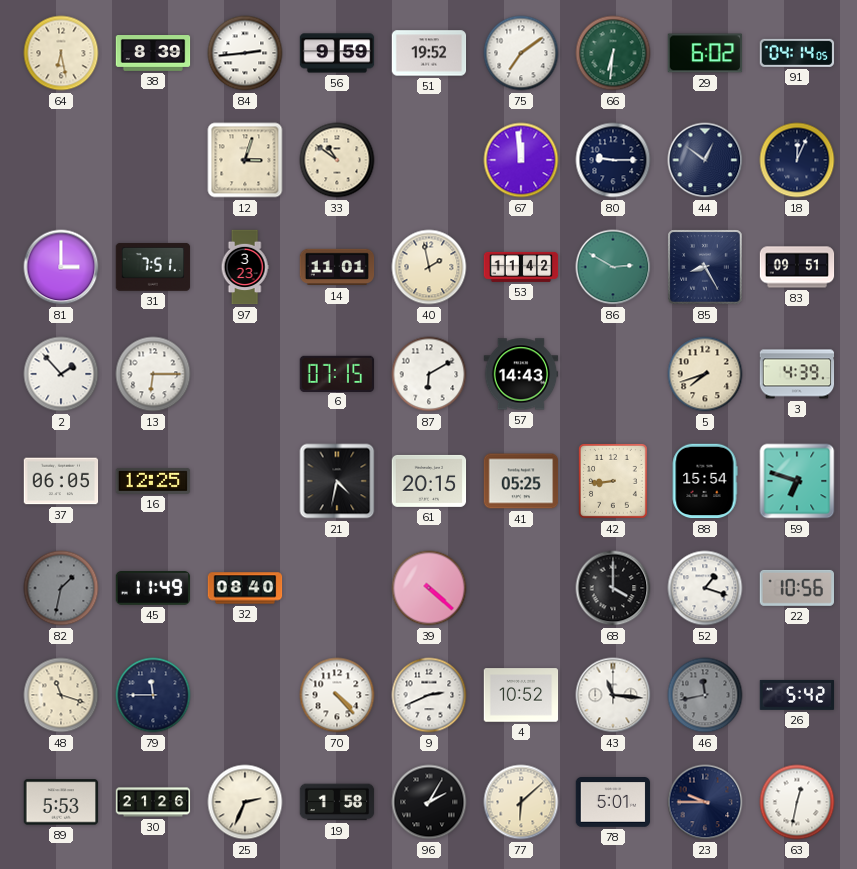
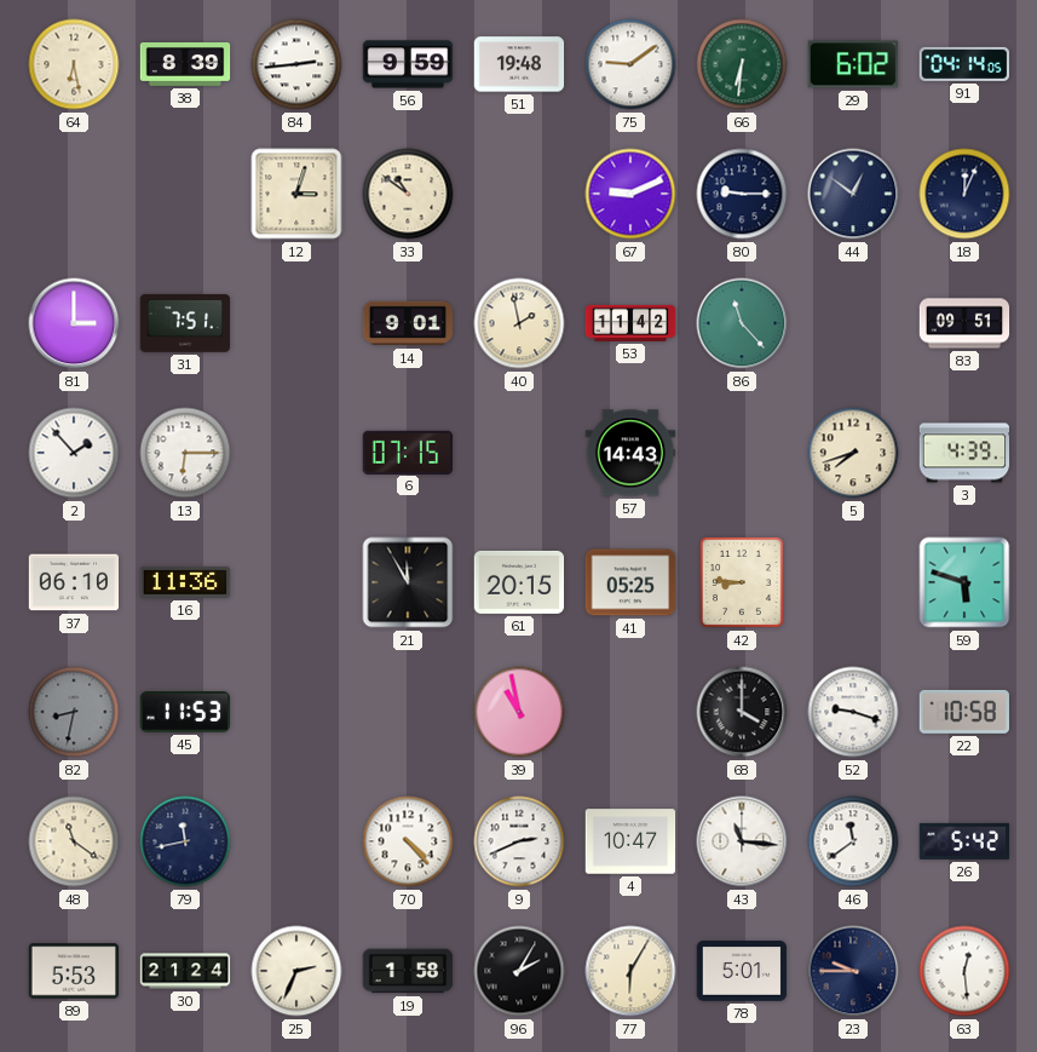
51: 19:52 -> 19:48 (519, 64)
75: 7:09 -> 9:09 (630, 64)
67: 11:59 -> 9:11 (630, 194)
97: 3:23 -> none (245, 267)
14: 11:01 -> 9:01 (408, 323)
86: 2:50 -> 11:23 (742, 323)
85: 8:25 -> none (705, 267)
87: 6:10 -> none (429, 374)
37: 06:05 -> 06:10 (74, 582)
16: 12:25 -> 11:36 (185, 582)
21: 4:32 -> 11:55 (408, 582)
42: 8:44 -> 8:46 (742, 582)
88: 15:54 -> none (705, 481)
59: 6:48 -> 5:48 (964, 582)
82: 1:32 -> 8:32 (74, 712)
45: 11:49 -> 11:53 (185, 713)
32: 08:40 -> none (245, 588)
39: 4:22 -> 10:58 (519, 712)
52: 1:18 -> 9:18 (853, 712)
22: 10:56 -> 10:58 (963, 712)
48: 11:18 -> 11:21 (74, 841)
79: 11:45 -> 11:43 (185, 841)
4: 10:52 -> 10:47 (630, 841)
46: 11:43 -> 11:39 (853, 841)
46 dial: grey -> white (853, 841)
30: 21:26 -> 21:24 (185, 971)
77: 6:08 -> 6:05 (630, 971)
63: 12:32 -> 12:29 (964, 971)
